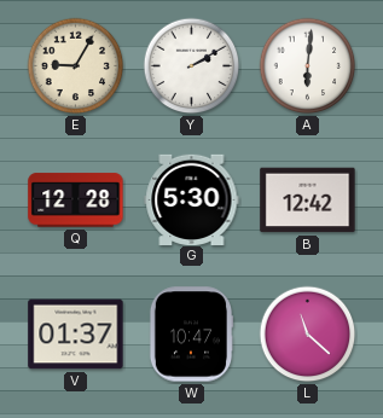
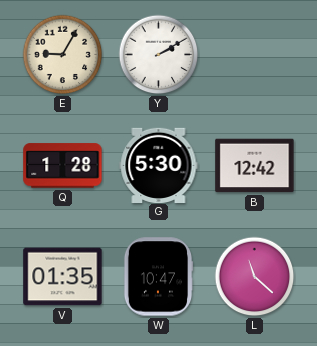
A: 6:01 -> none (308, 66)
Q: 12:28 -> 1:28 (63, 166)
V: 01:37 -> 01:35 (63, 277)
